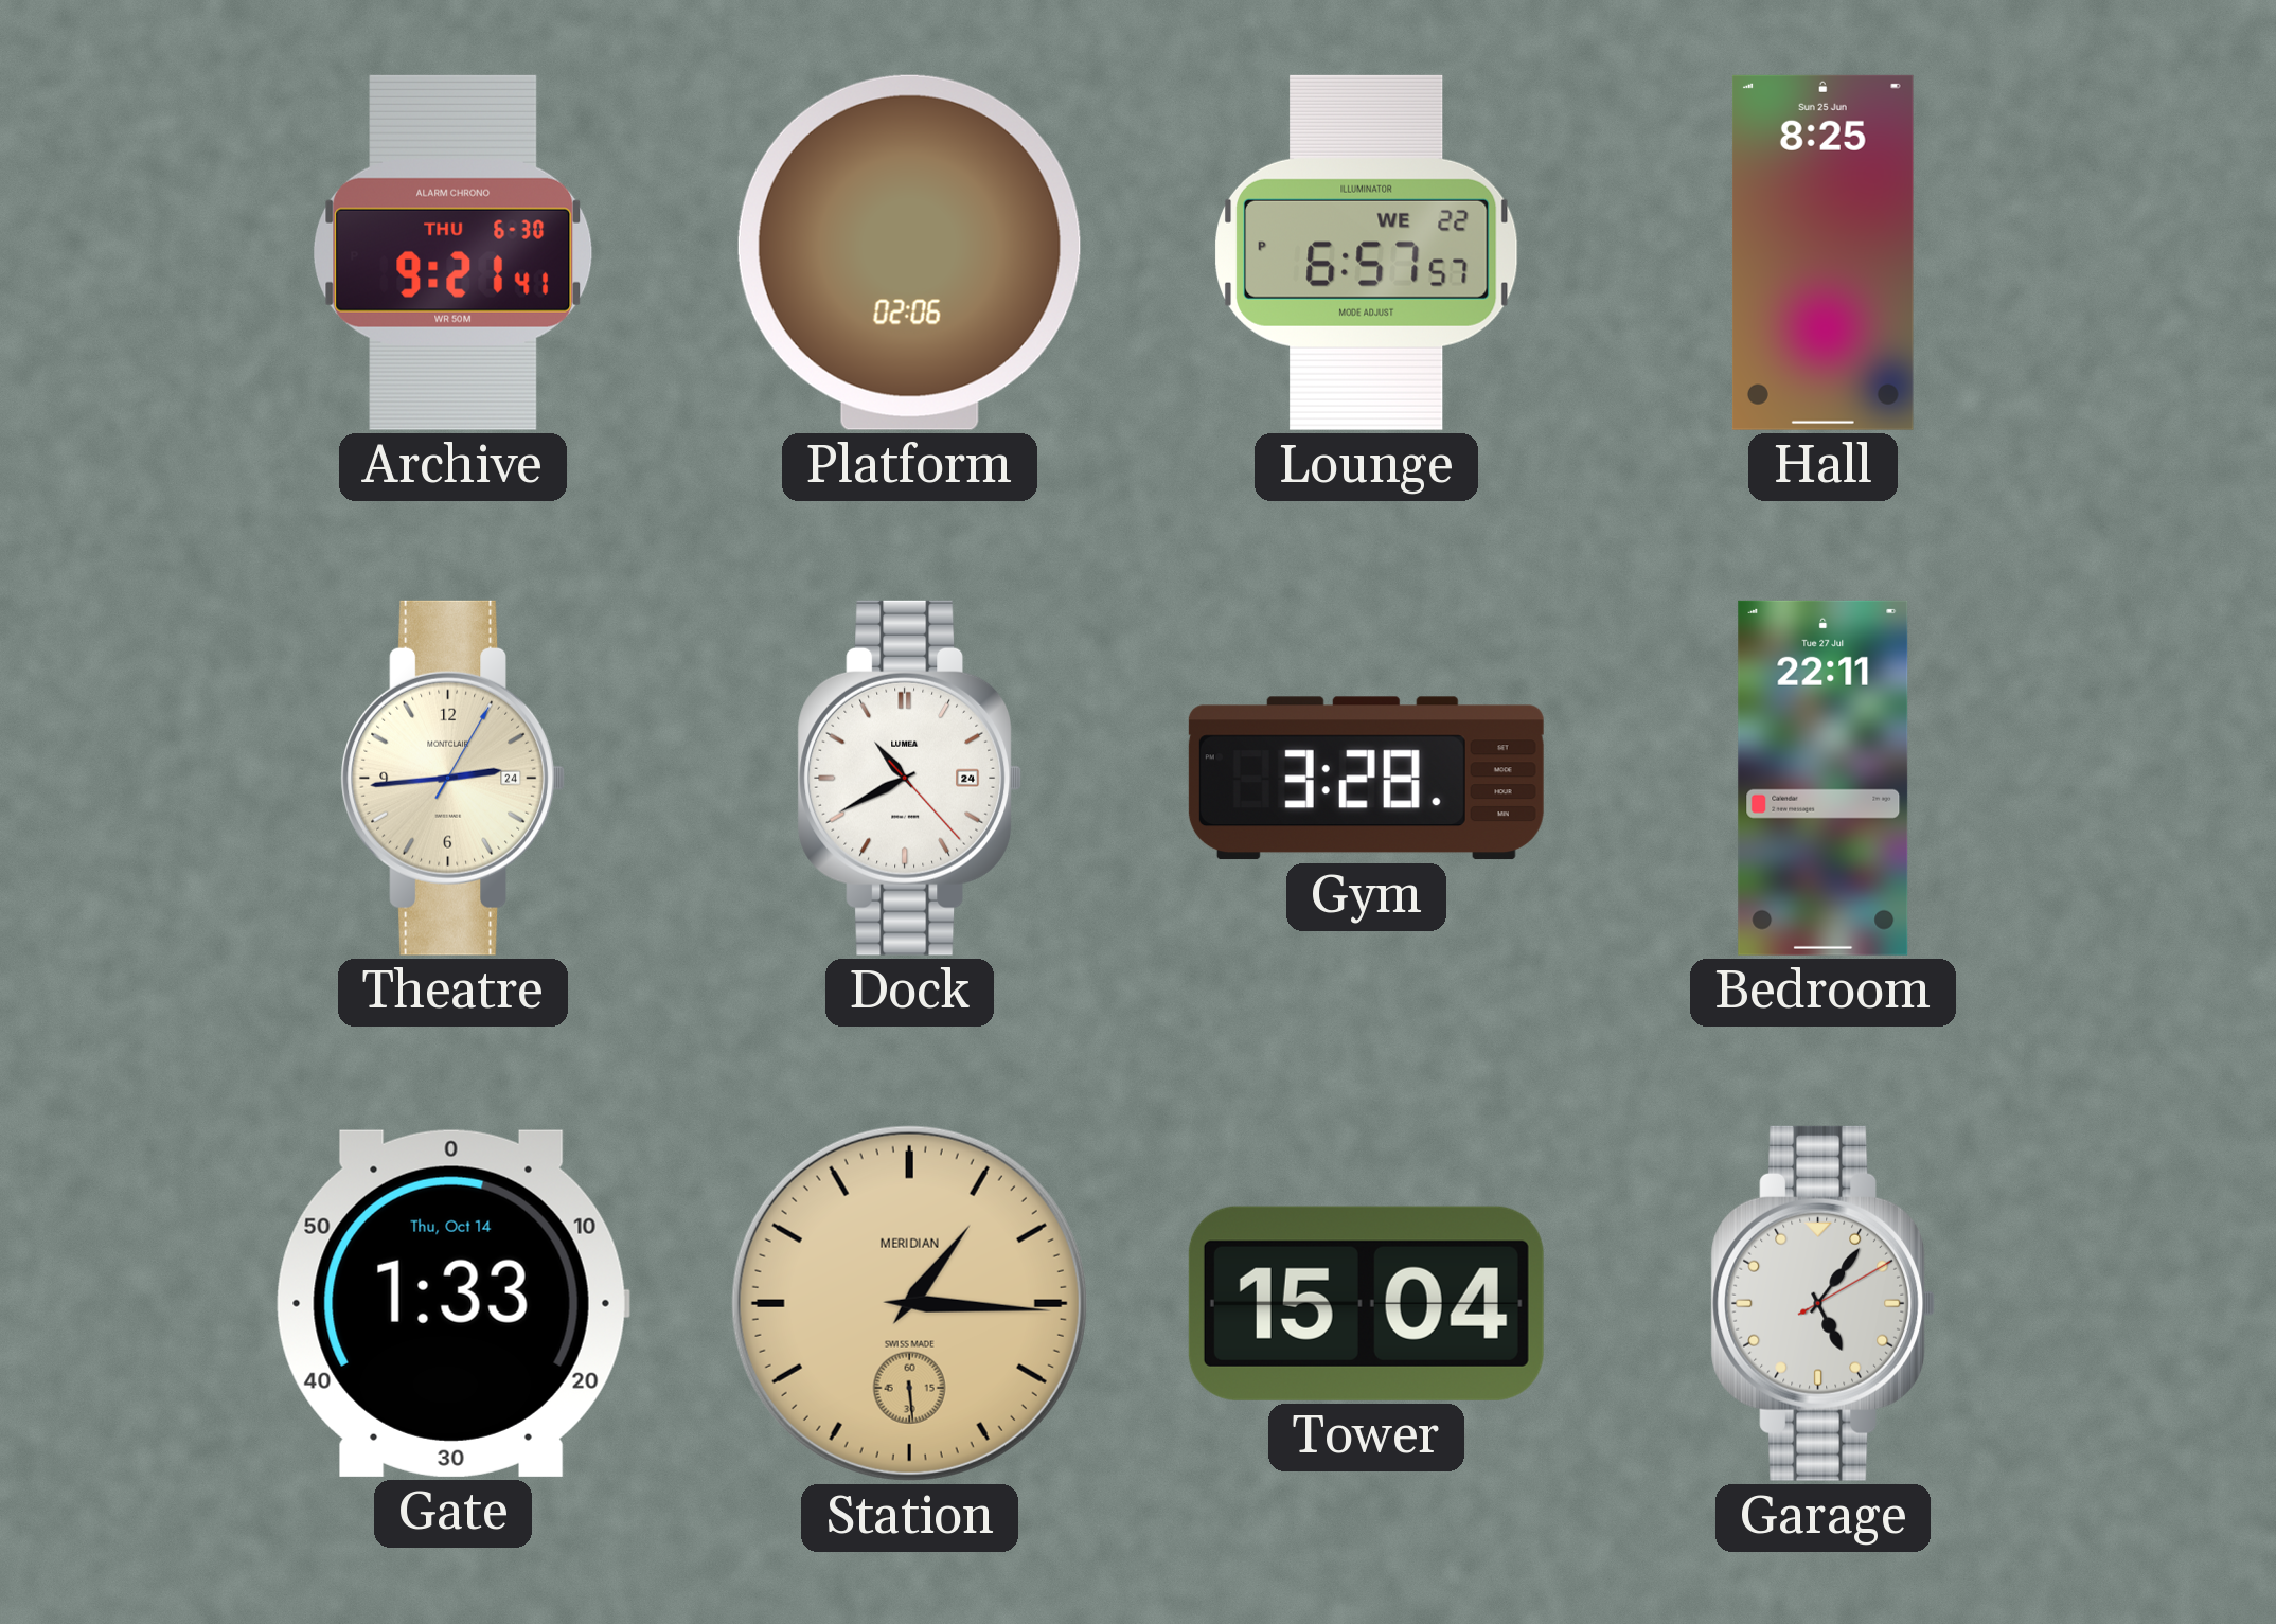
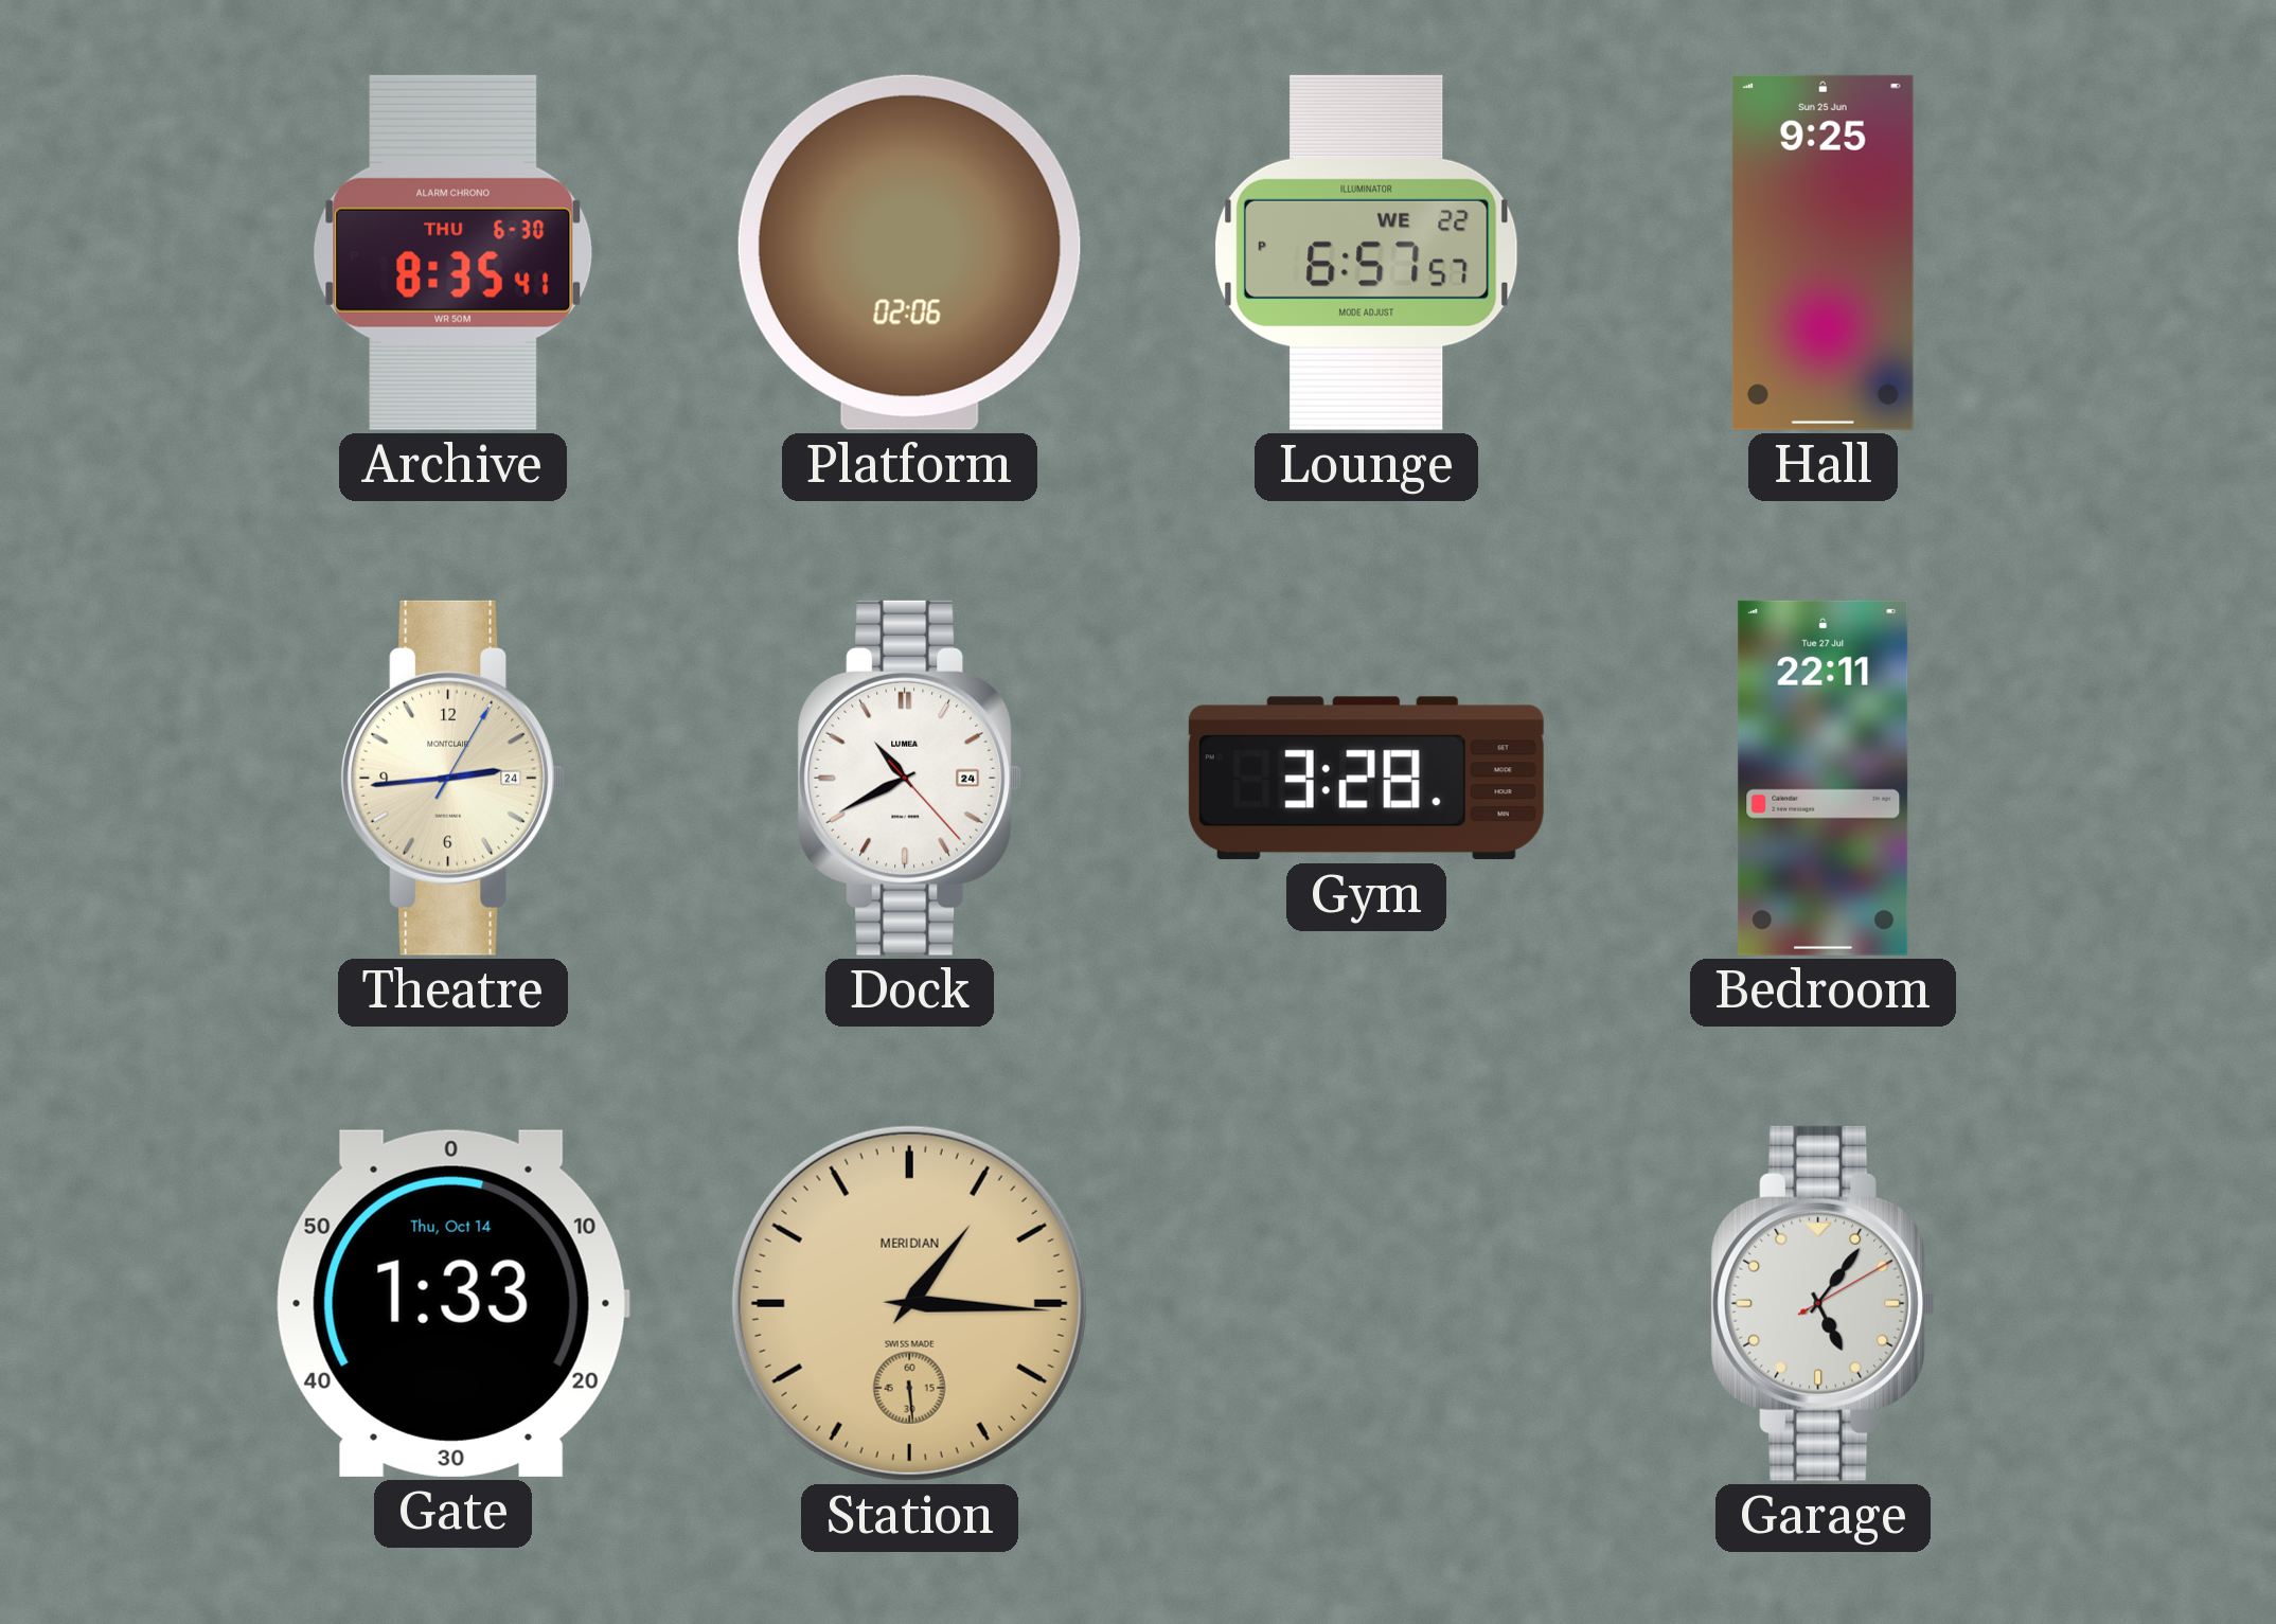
Archive: 9:21 -> 8:35 (454, 252)
Hall: 8:25 -> 9:25 (1822, 252)
Tower: 15:04 -> none (1366, 1303)
